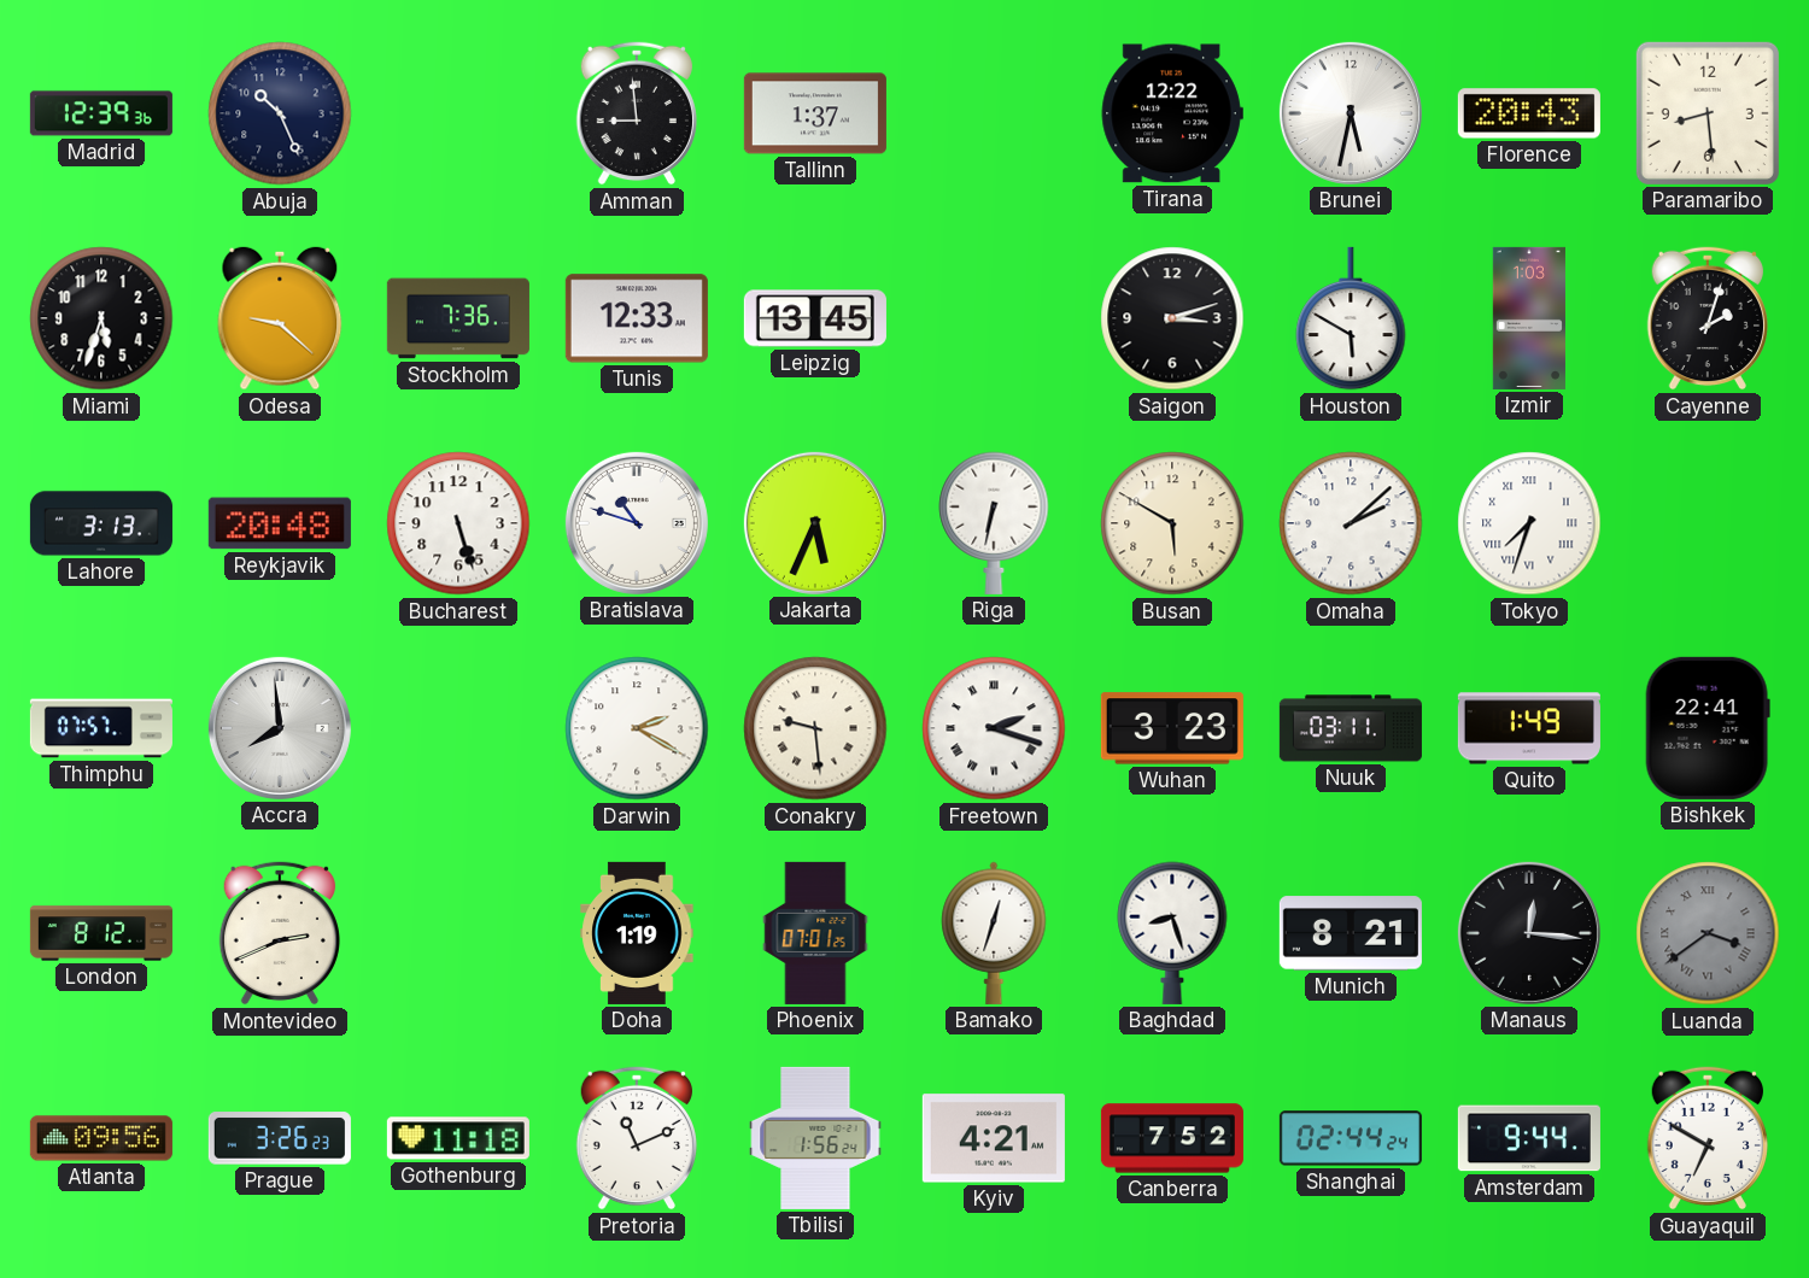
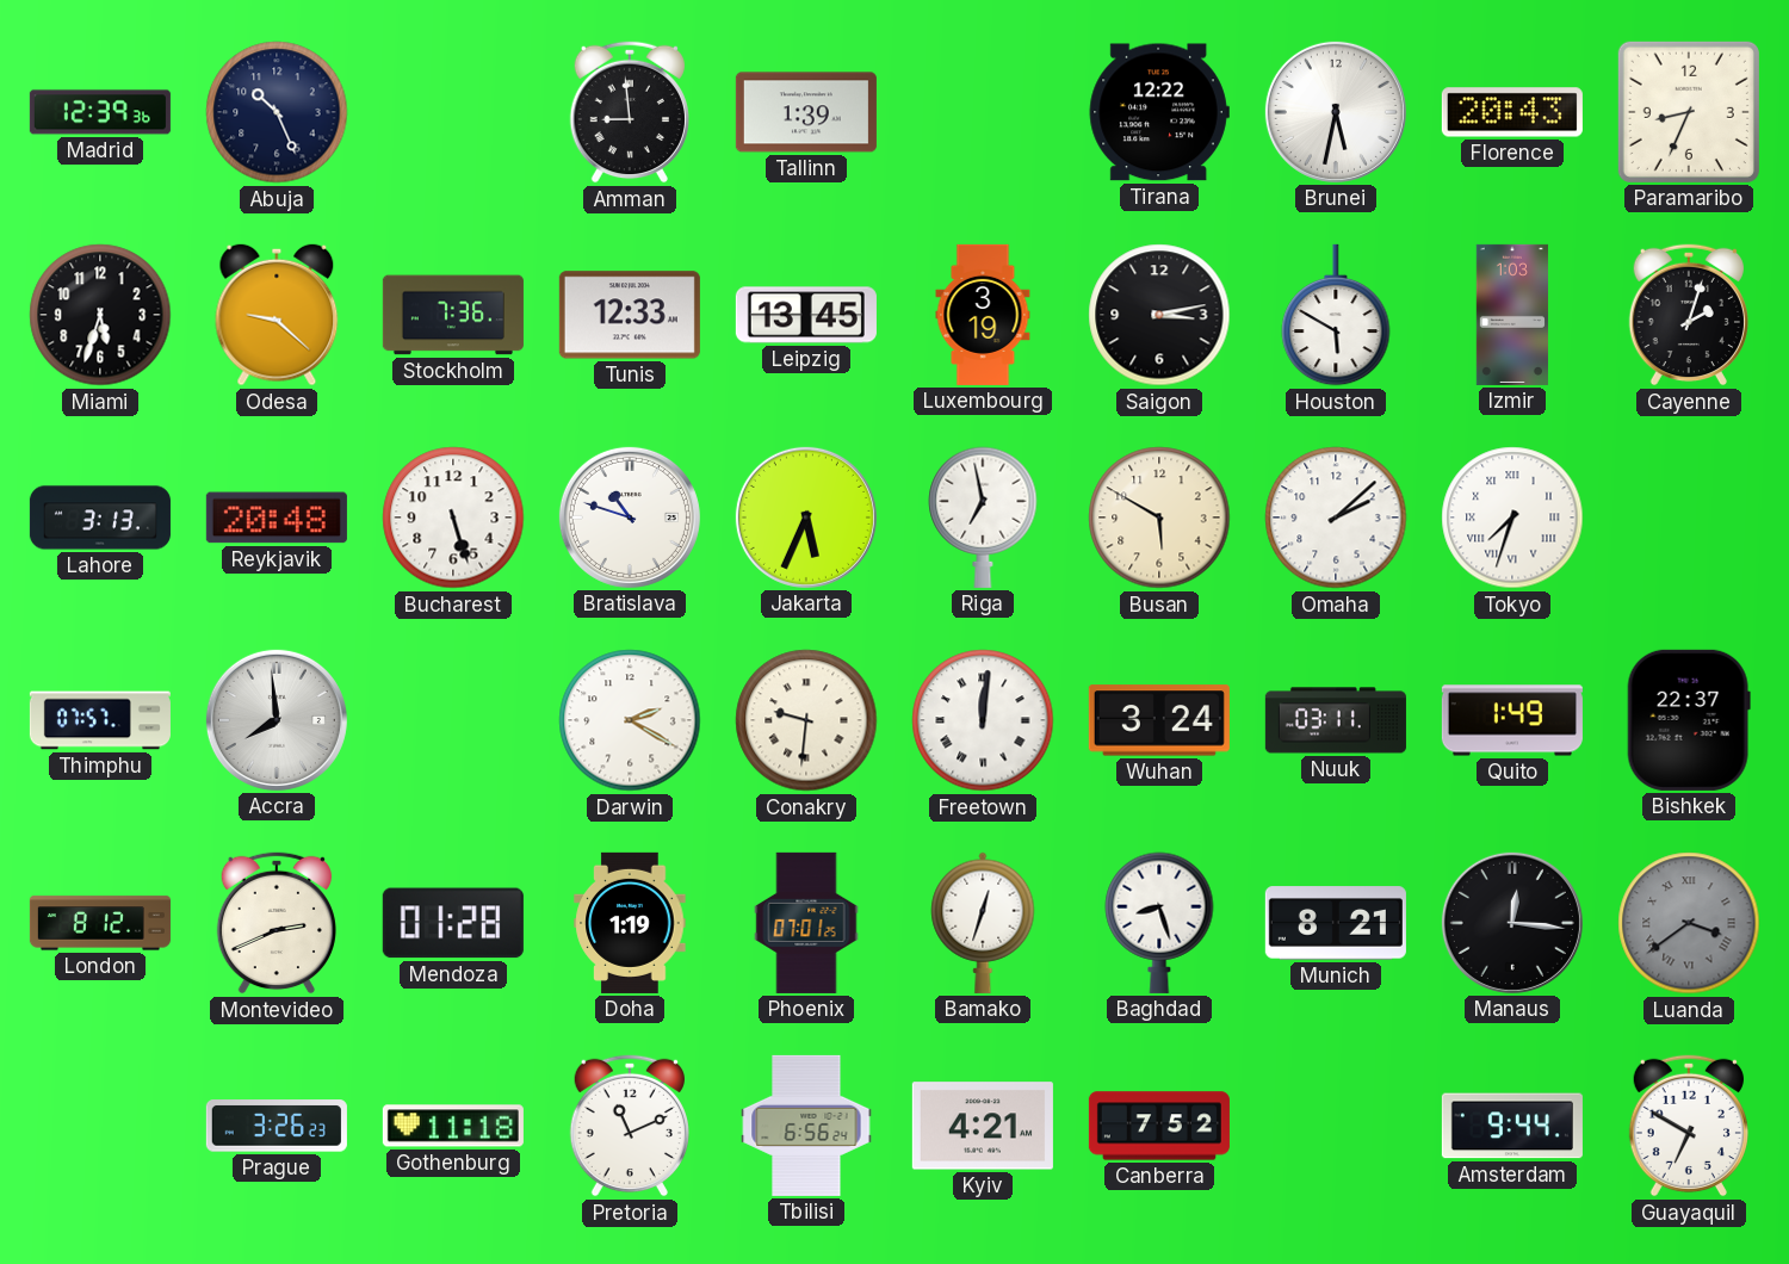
Tallinn: 1:37 -> 1:39 (806, 112)
Paramaribo: 8:29 -> 8:34 (1689, 112)
Luxembourg: none -> 3:19 (983, 315)
Saigon: 3:12 -> 3:13 (1159, 315)
Riga: 6:32 -> 6:58 (983, 518)
Conakry: 9:29 -> 9:31 (806, 720)
Freetown: 2:18 -> 12:01 (983, 720)
Wuhan: 3:23 -> 3:24 (1159, 720)
Bishkek: 22:41 -> 22:37 (1689, 720)
Mendoza: none -> 01:28 (453, 923)
Atlanta: 09:56 -> none (101, 1138)
Tbilisi: 1:56 -> 6:56 (806, 1126)
Shanghai: 02:44 -> none (1351, 1138)
